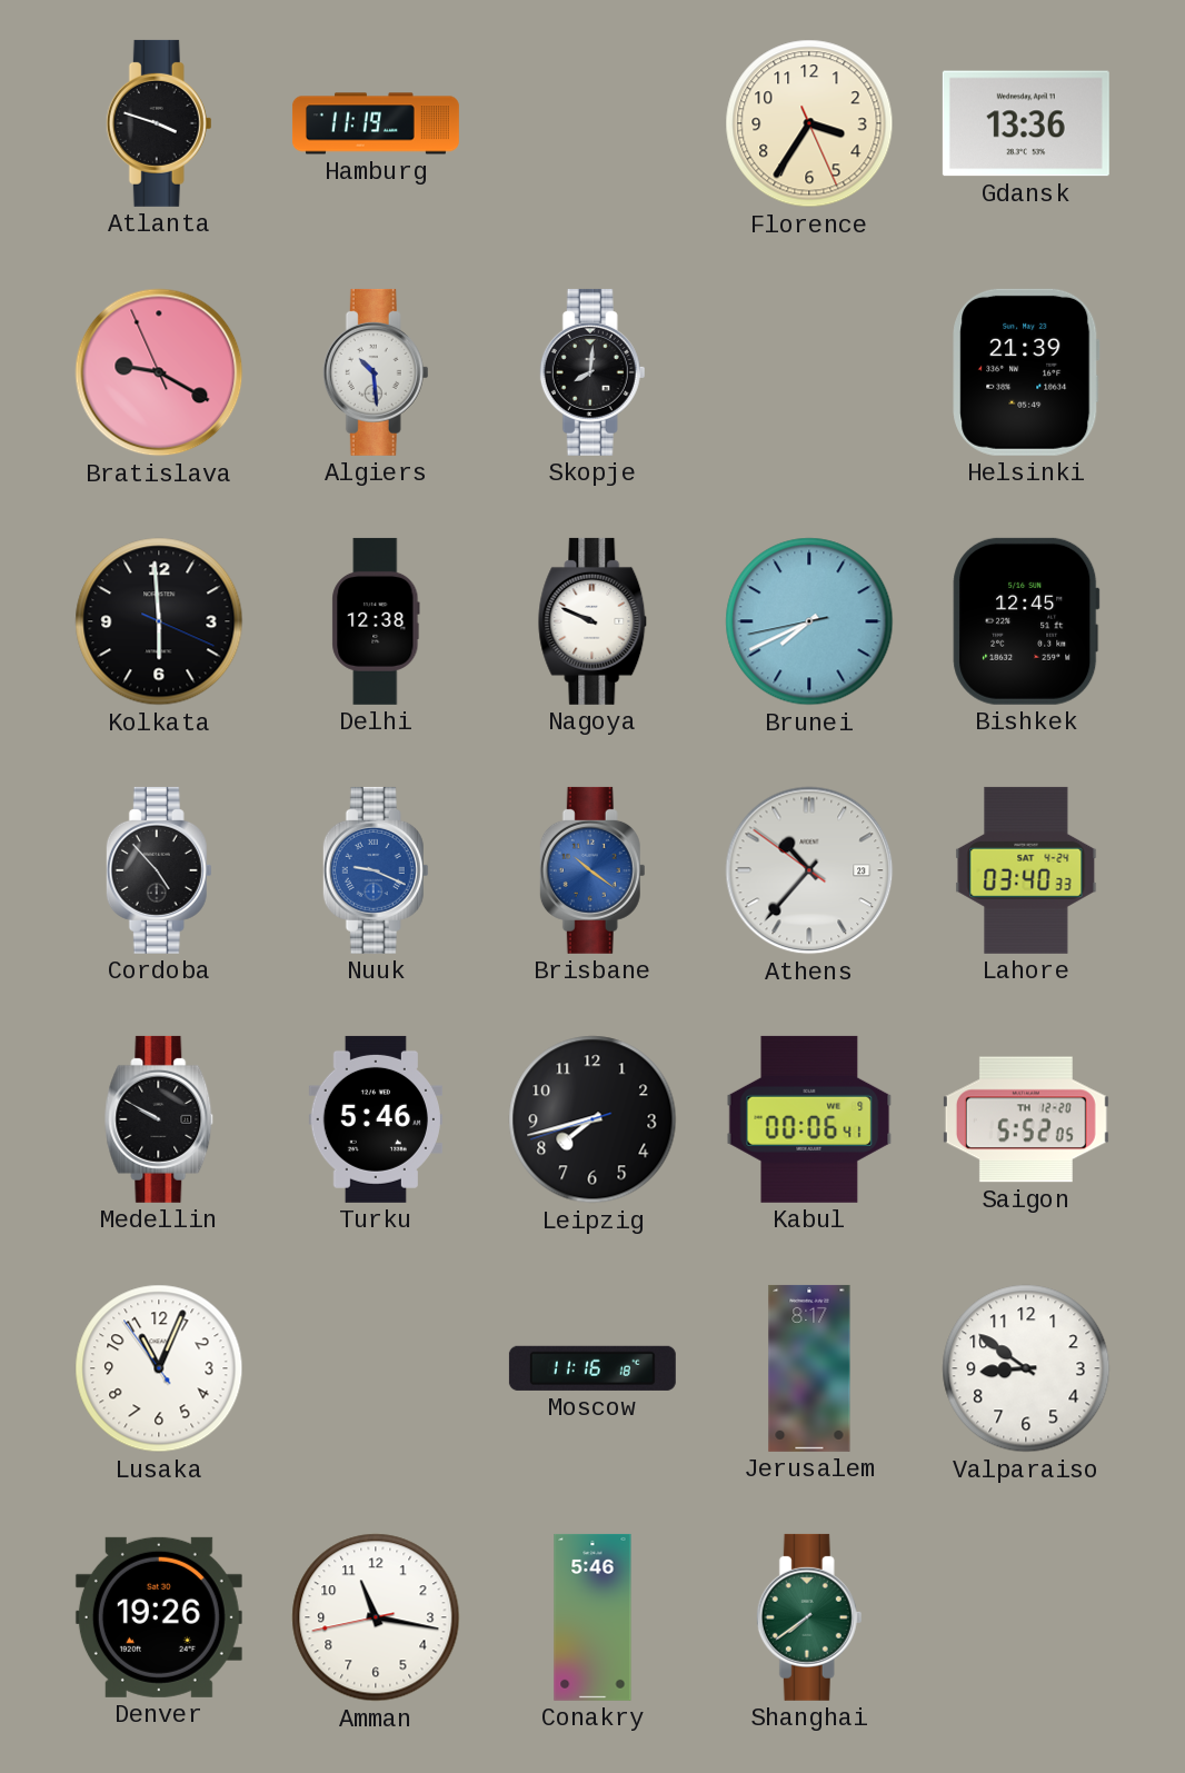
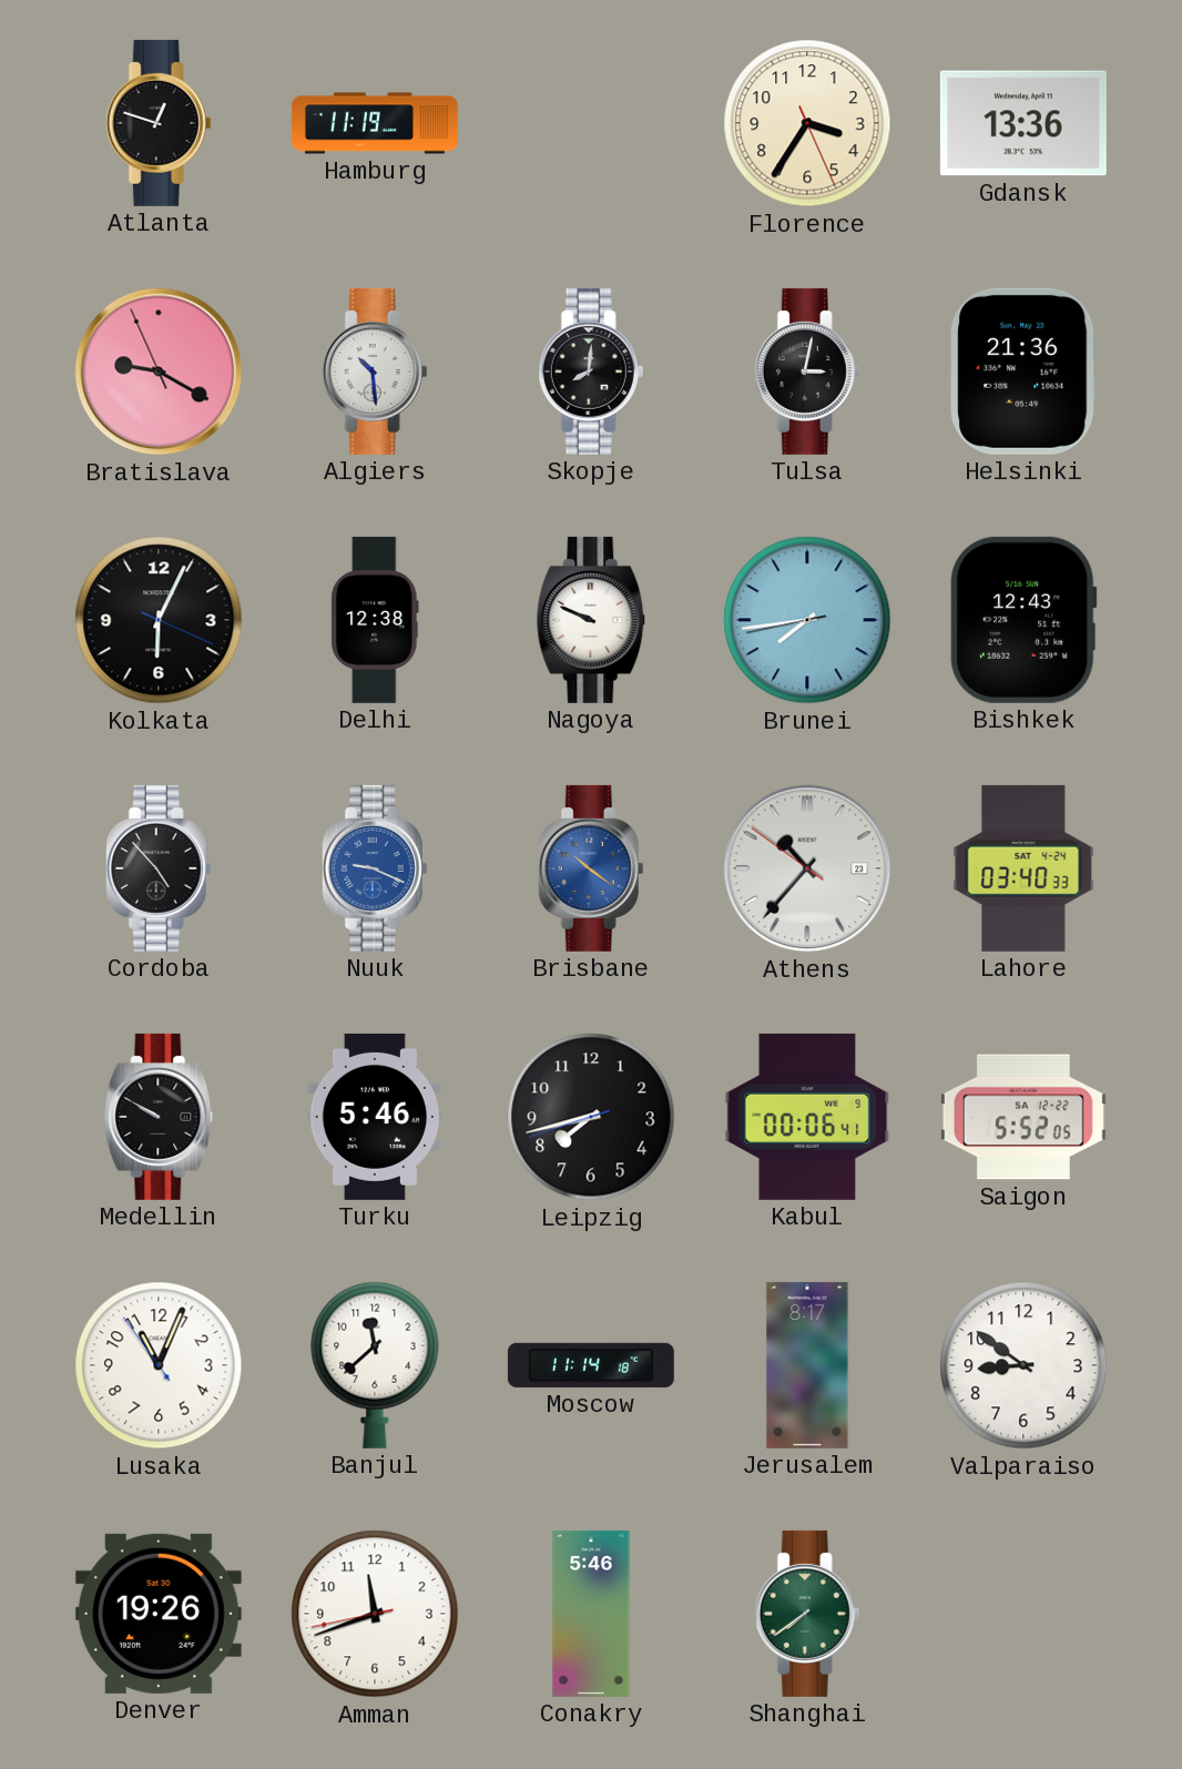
Atlanta: 3:48 -> 12:48 (159, 123)
Tulsa: none -> 3:02 (807, 372)
Helsinki: 21:39 -> 21:36 (1023, 372)
Kolkata: 5:59 -> 6:04 (159, 620)
Brunei: 7:40 -> 7:43 (807, 620)
Bishkek: 12:45 -> 12:43 (1023, 620)
Saigon date: TH 12-20 -> SA 12-22 (1023, 1117)
Banjul: none -> 11:38 (375, 1365)
Moscow: 11:16 -> 11:14 (591, 1365)
Amman: 11:16 -> 11:41 (375, 1614)
